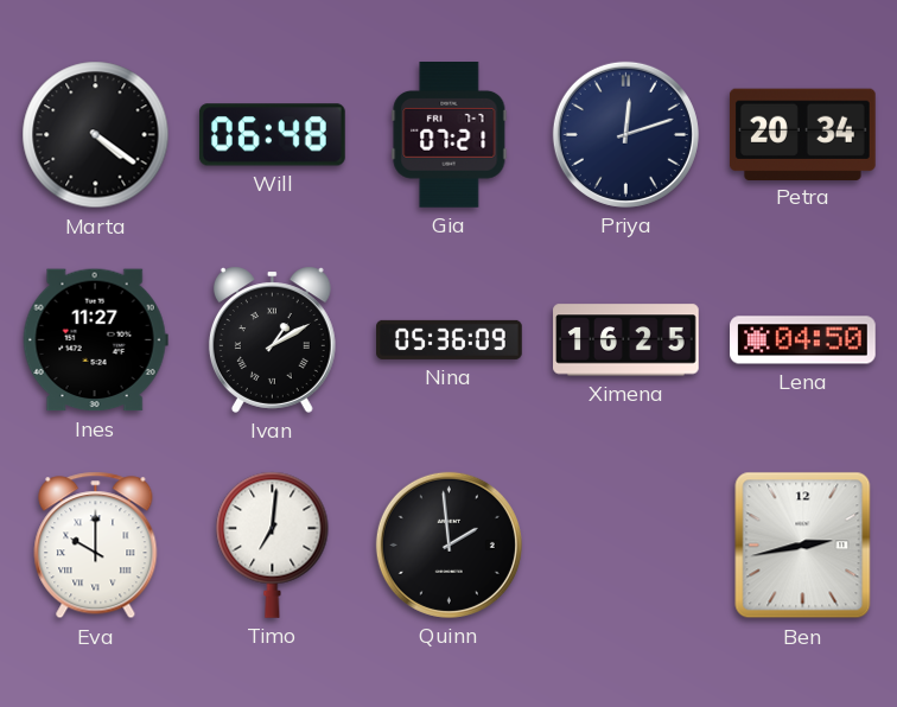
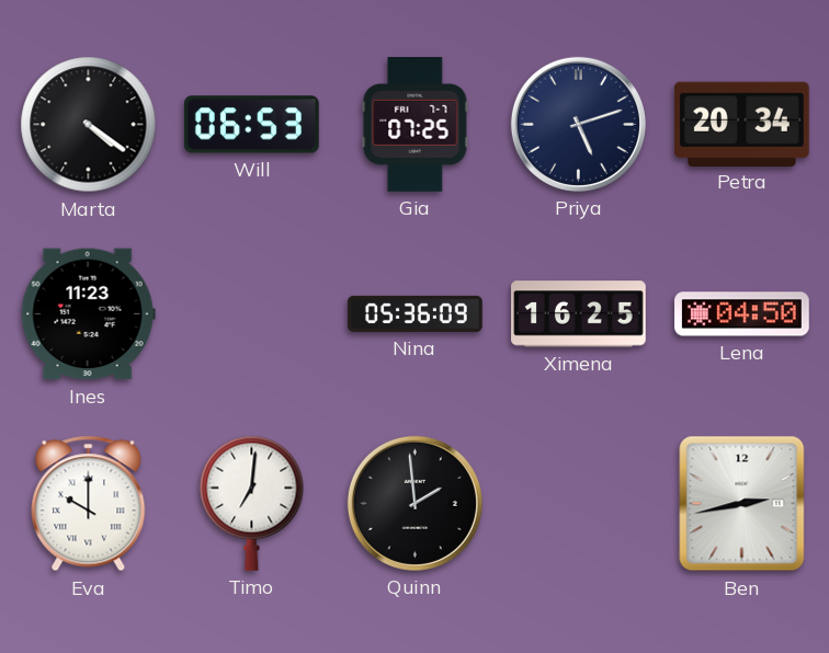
Will: 06:48 -> 06:53 (252, 125)
Gia: 07:21 -> 07:25 (416, 125)
Priya: 12:12 -> 5:12 (578, 124)
Ines: 11:27 -> 11:23 (88, 314)
Ivan: 1:10 -> none (272, 339)
